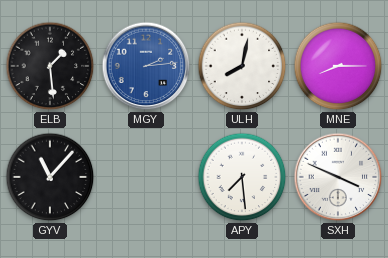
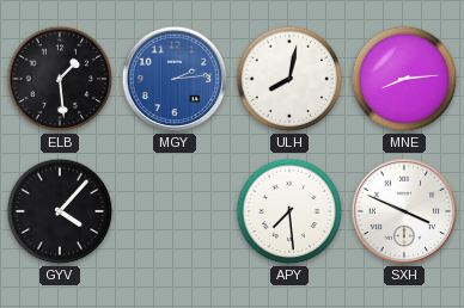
MNE: 8:15 -> 8:14 (404, 79)
GYV: 11:07 -> 4:07 (60, 211)
